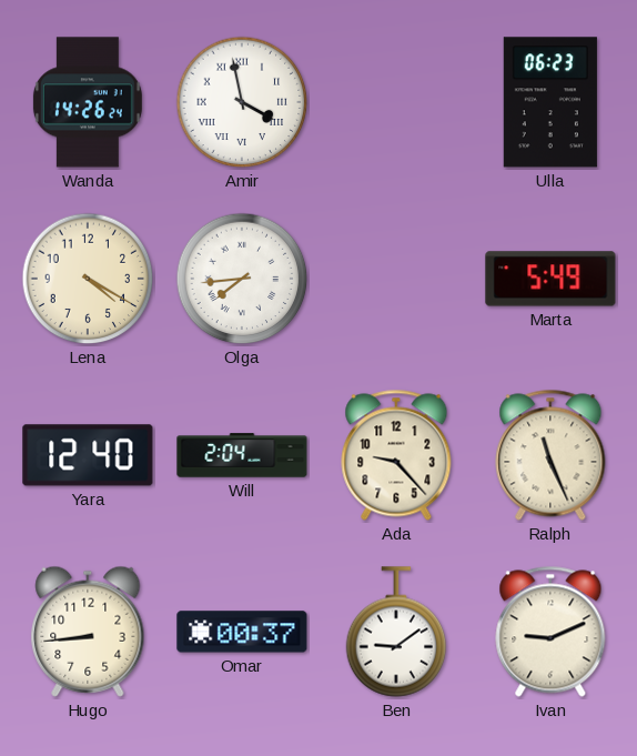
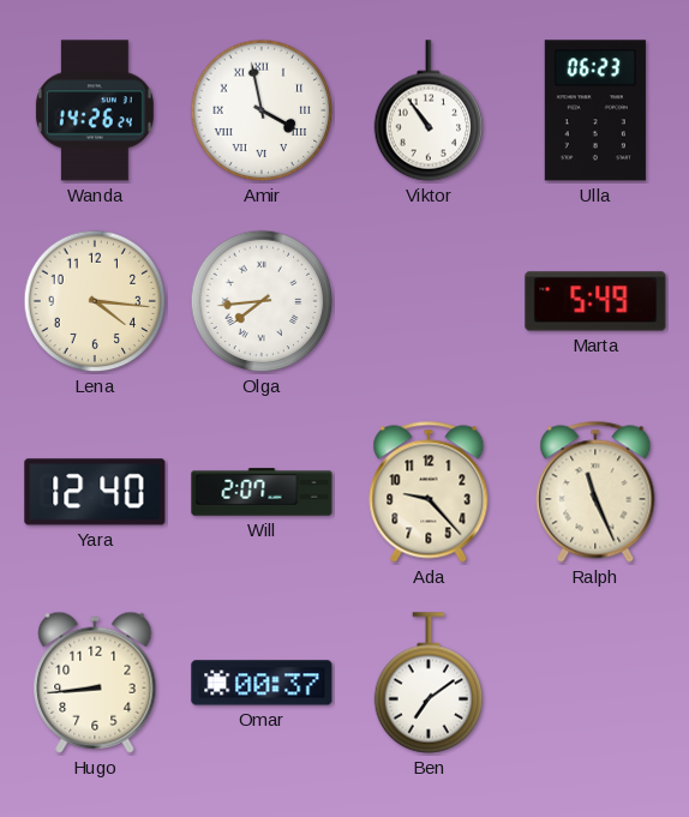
Viktor: none -> 10:54 (429, 110)
Lena: 4:20 -> 4:16 (95, 301)
Will: 2:04 -> 2:07 (262, 492)
Ben: 9:09 -> 7:09 (429, 683)
Ivan: 9:11 -> none (550, 632)
